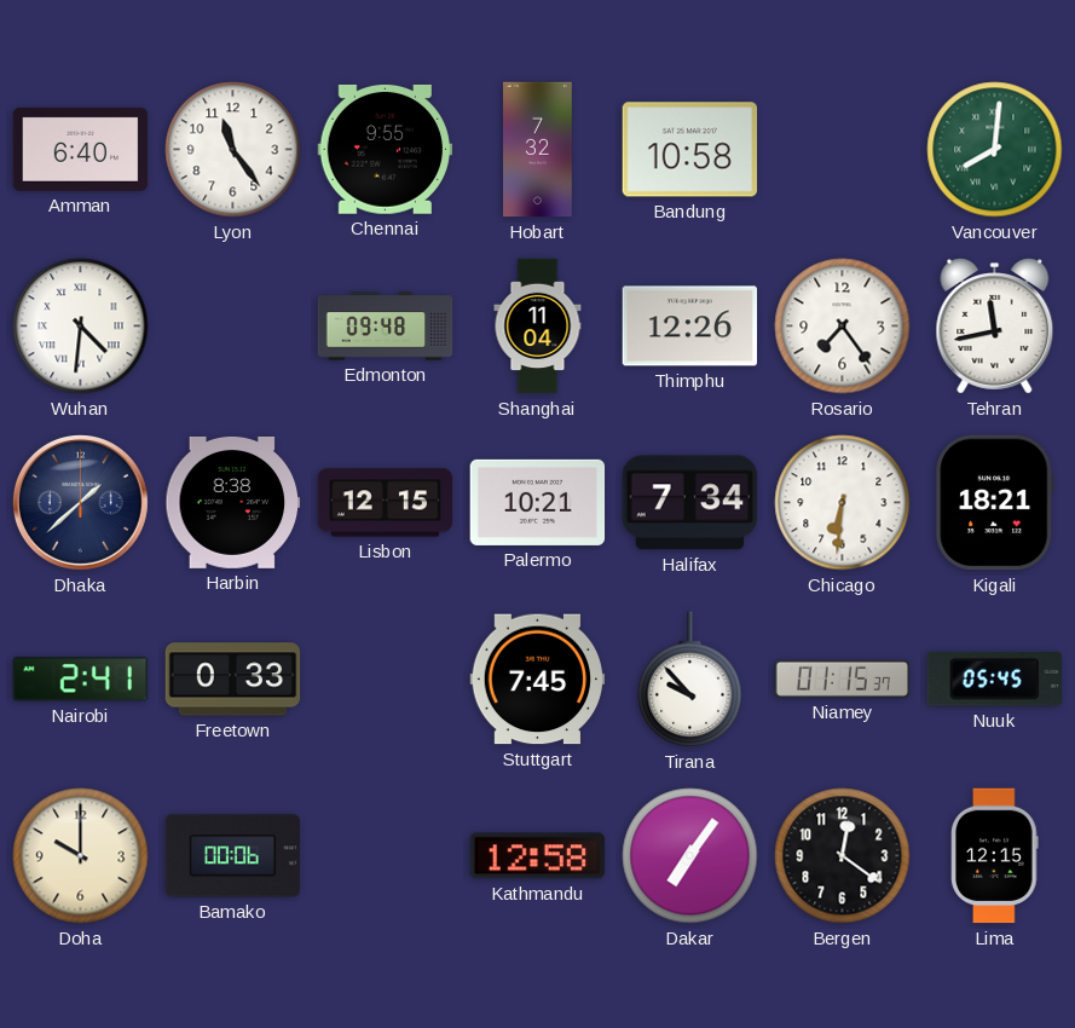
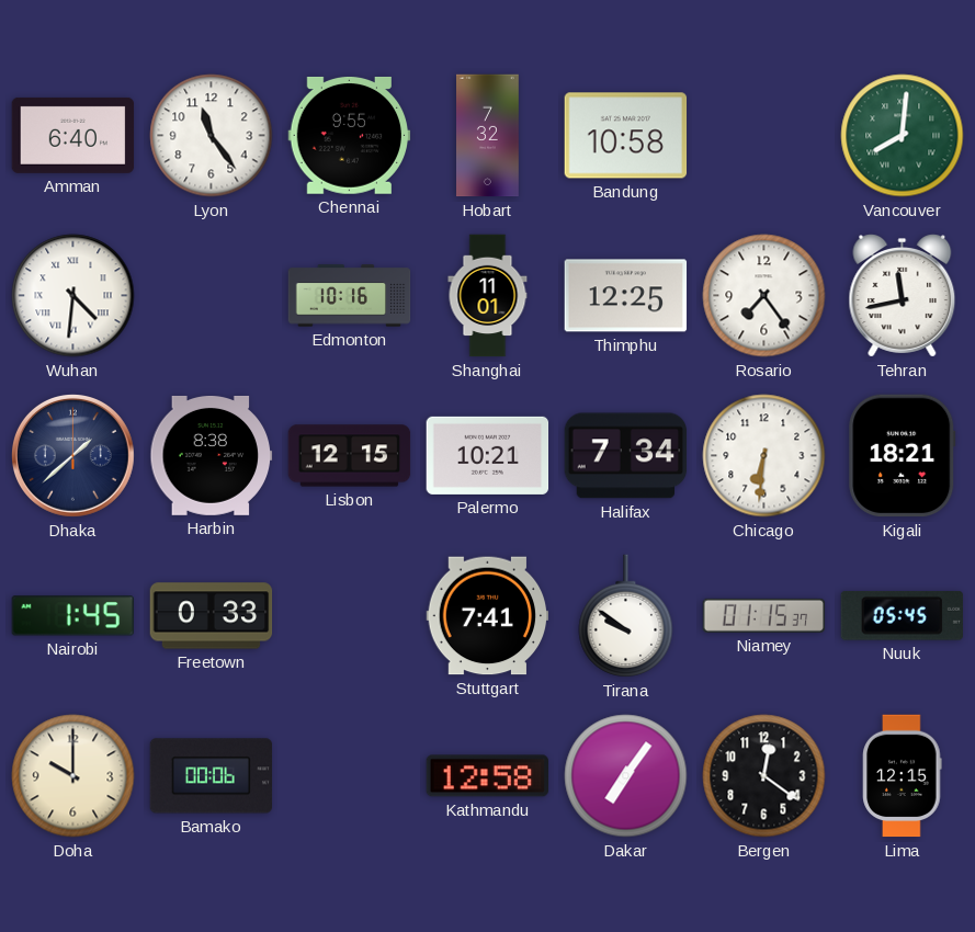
Edmonton: 09:48 -> 10:16 (350, 296)
Shanghai: 11:04 -> 11:01 (488, 296)
Thimphu: 12:26 -> 12:25 (626, 296)
Nairobi: 2:41 -> 1:45 (72, 616)
Stuttgart: 7:45 -> 7:41 (488, 616)
Tirana: 9:53 -> 9:51 (626, 616)
